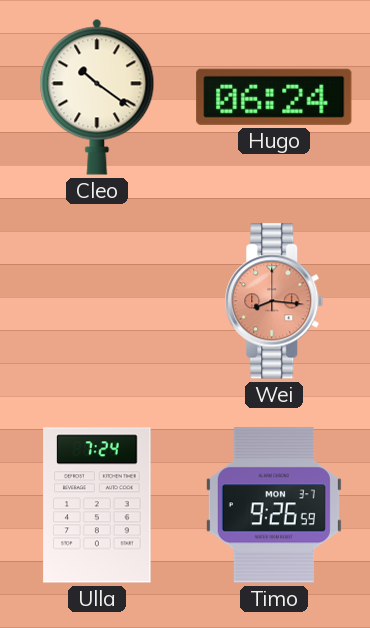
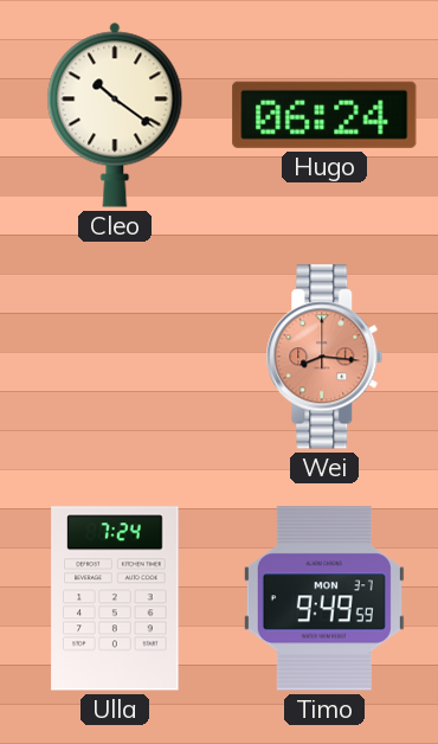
Timo: 9:26 -> 9:49 (324, 598)
